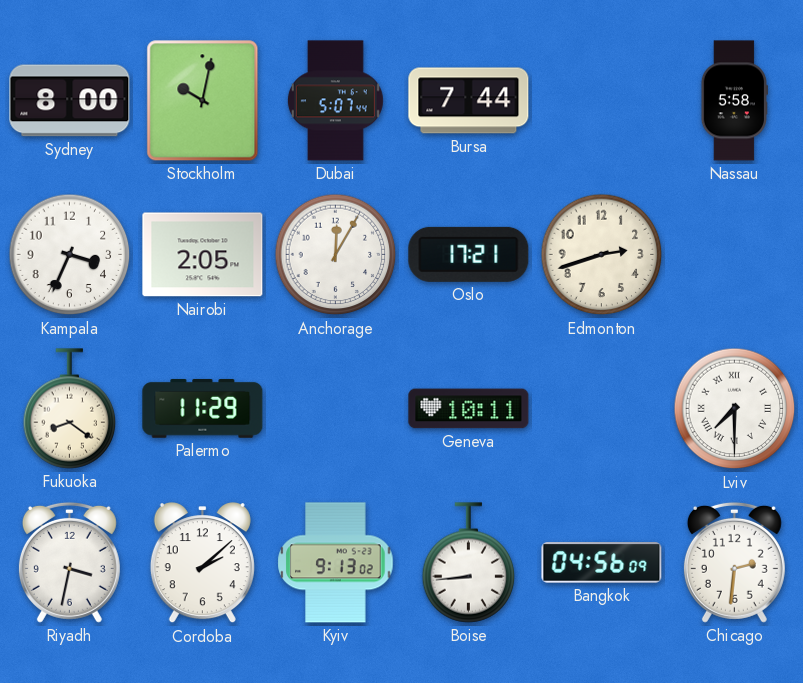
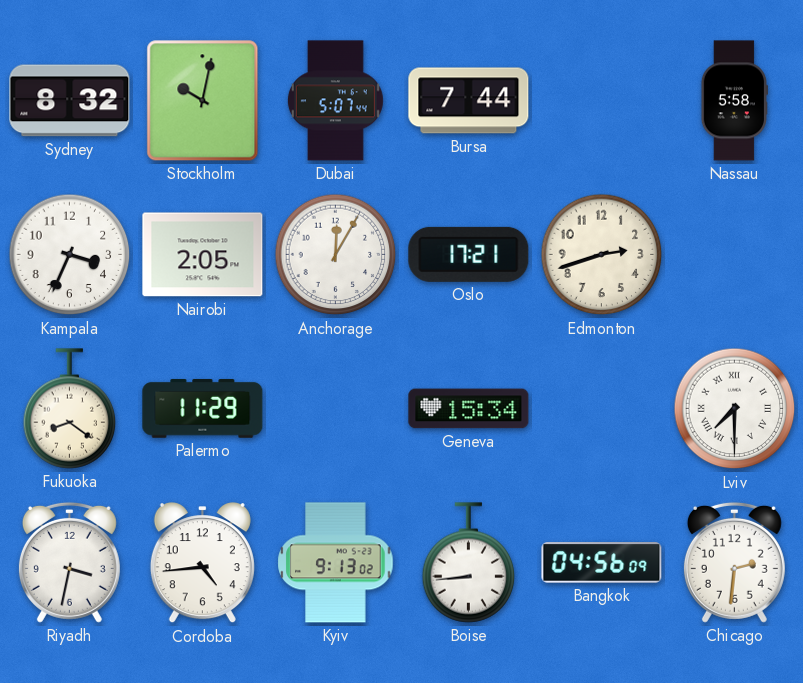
Sydney: 8:00 -> 8:32 (70, 101)
Geneva: 10:11 -> 15:34 (469, 409)
Cordoba: 2:08 -> 4:44 (202, 563)
